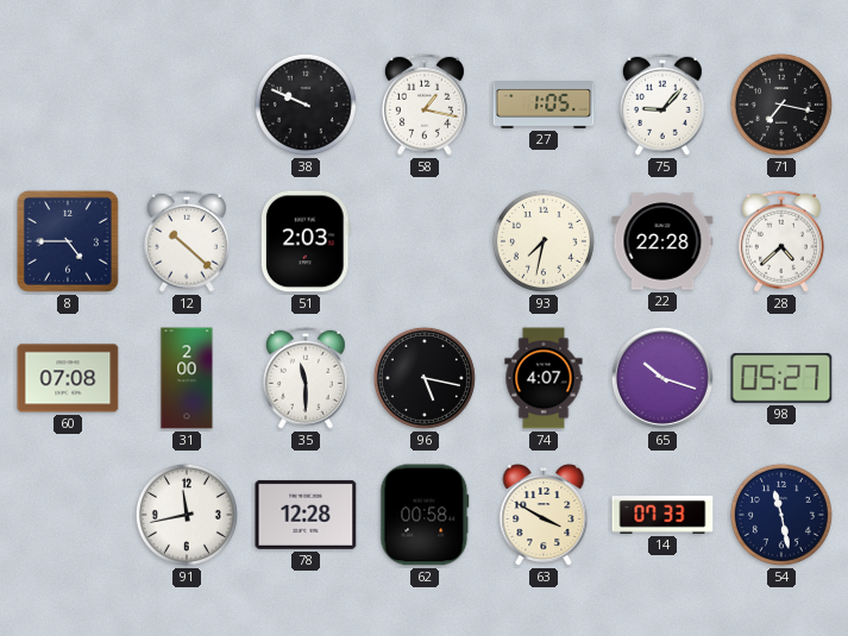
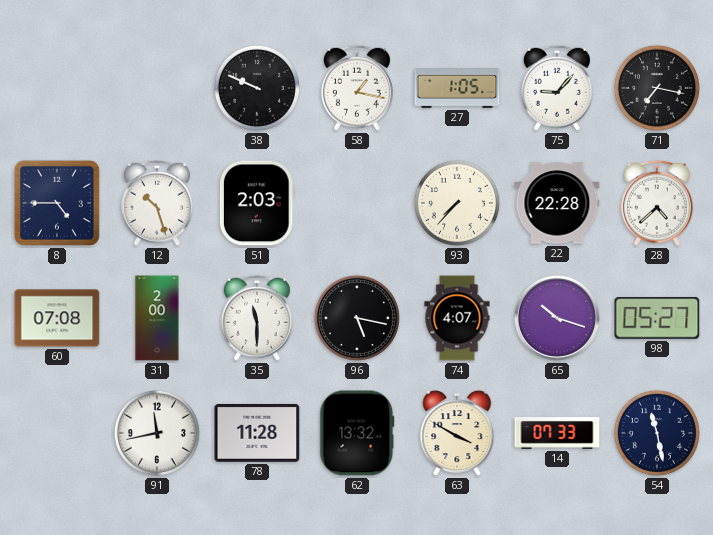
12: 10:22 -> 10:27 (157, 203)
93: 7:32 -> 7:37 (457, 203)
78: 12:28 -> 11:28 (257, 433)
62: 00:58 -> 13:32 (357, 433)
